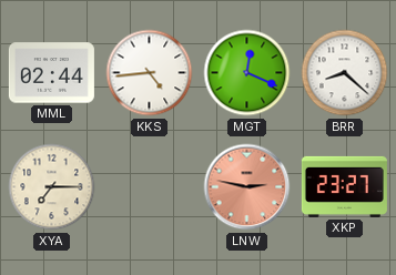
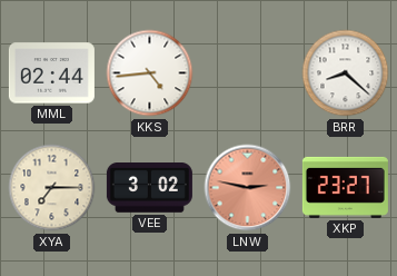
MGT: 12:19 -> none (247, 73)
VEE: none -> 3:02 (149, 188)
